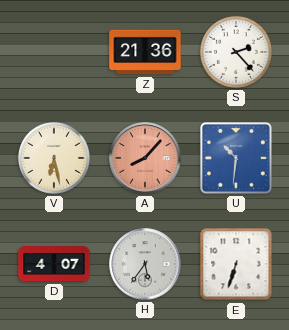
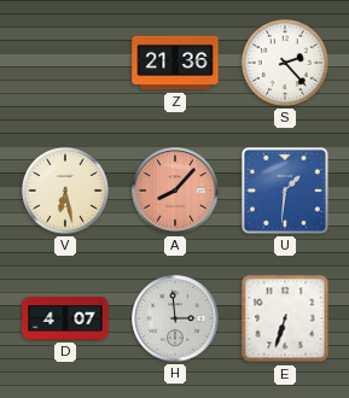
U: 10:31 -> 1:31 (285, 191)
H: 5:36 -> 2:59 (175, 318)
